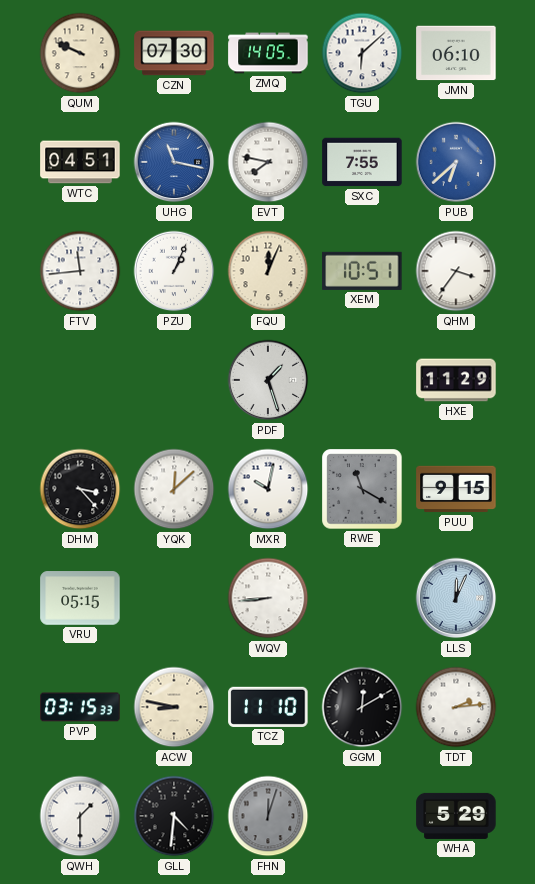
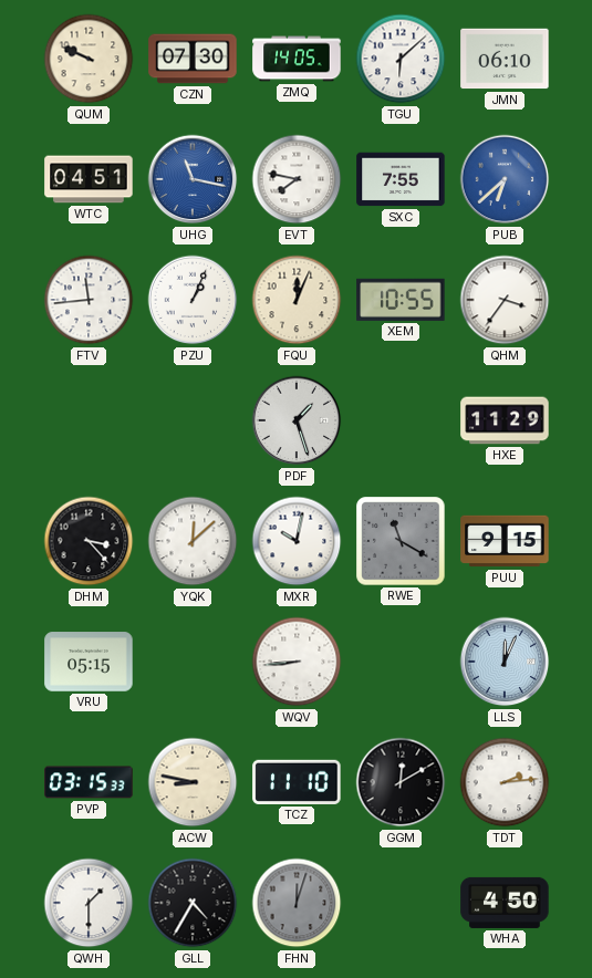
XEM: 10:51 -> 10:55 (401, 300)
GLL: 4:31 -> 4:35 (193, 903)
WHA: 5:29 -> 4:50 (505, 903)
